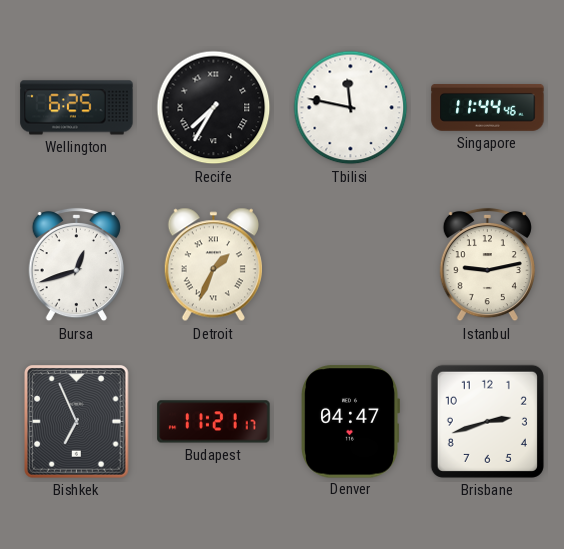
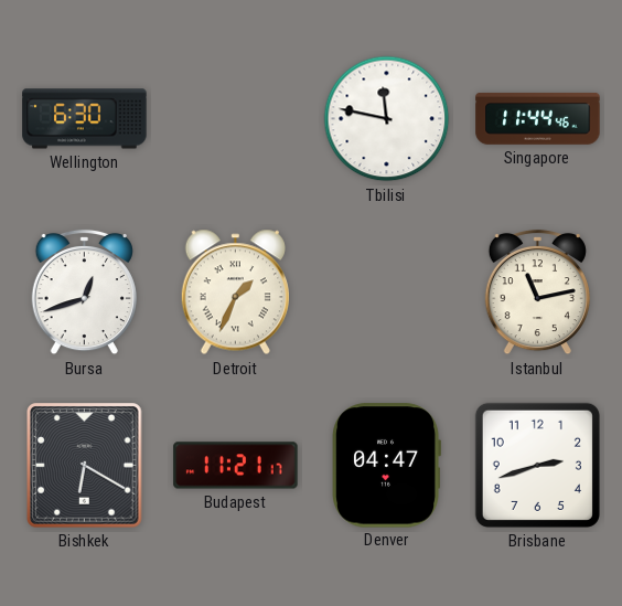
Wellington: 6:25 -> 6:30 (85, 119)
Recife: 7:35 -> none (214, 108)
Istanbul: 9:13 -> 11:13 (537, 293)
Bishkek: 6:56 -> 6:20 (85, 466)
